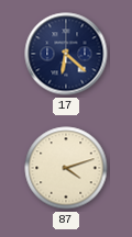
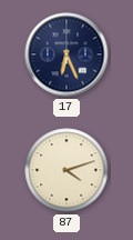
17: 6:22 -> 6:26 (66, 54)
